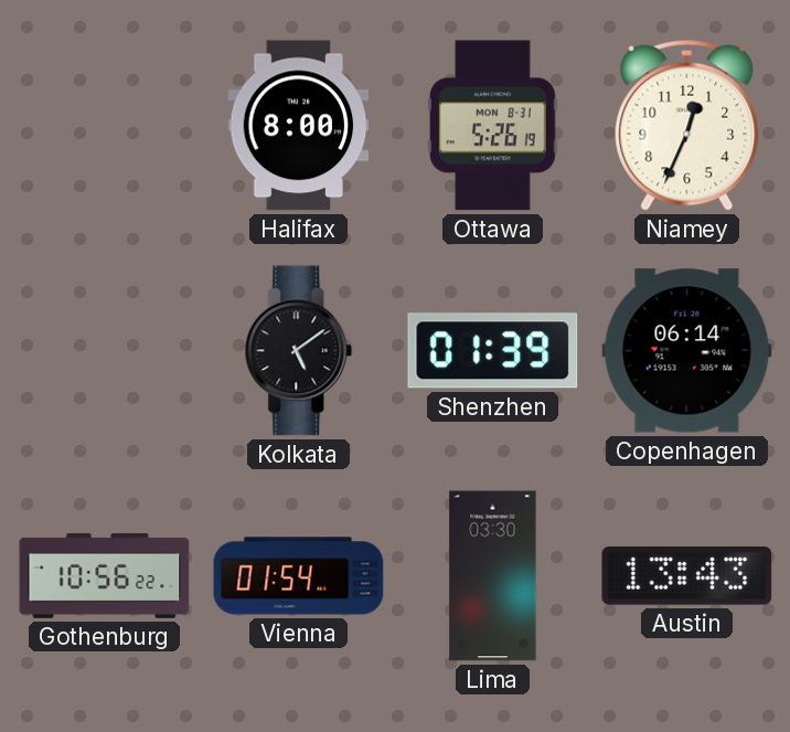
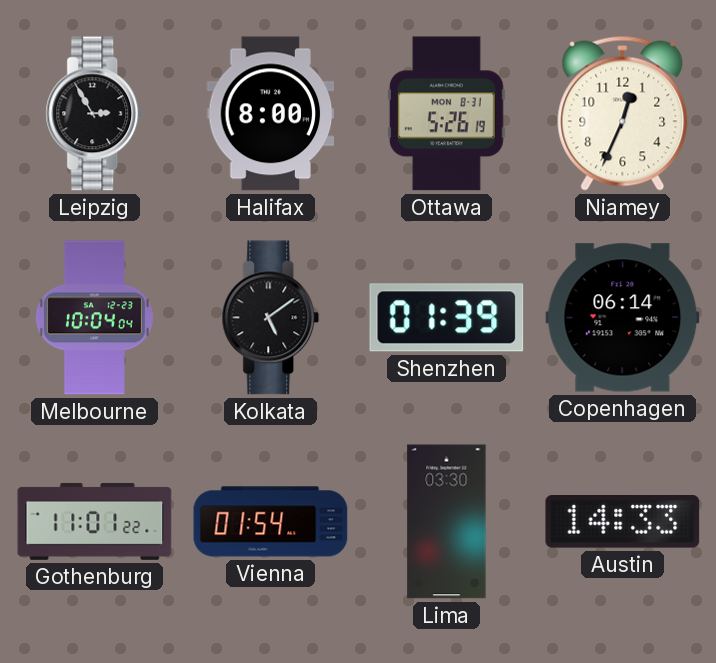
Leipzig: none -> 2:55 (95, 114)
Melbourne: none -> 10:04 (94, 318)
Gothenburg: 10:56 -> 11:01 (95, 521)
Austin: 13:43 -> 14:33 (623, 522)
